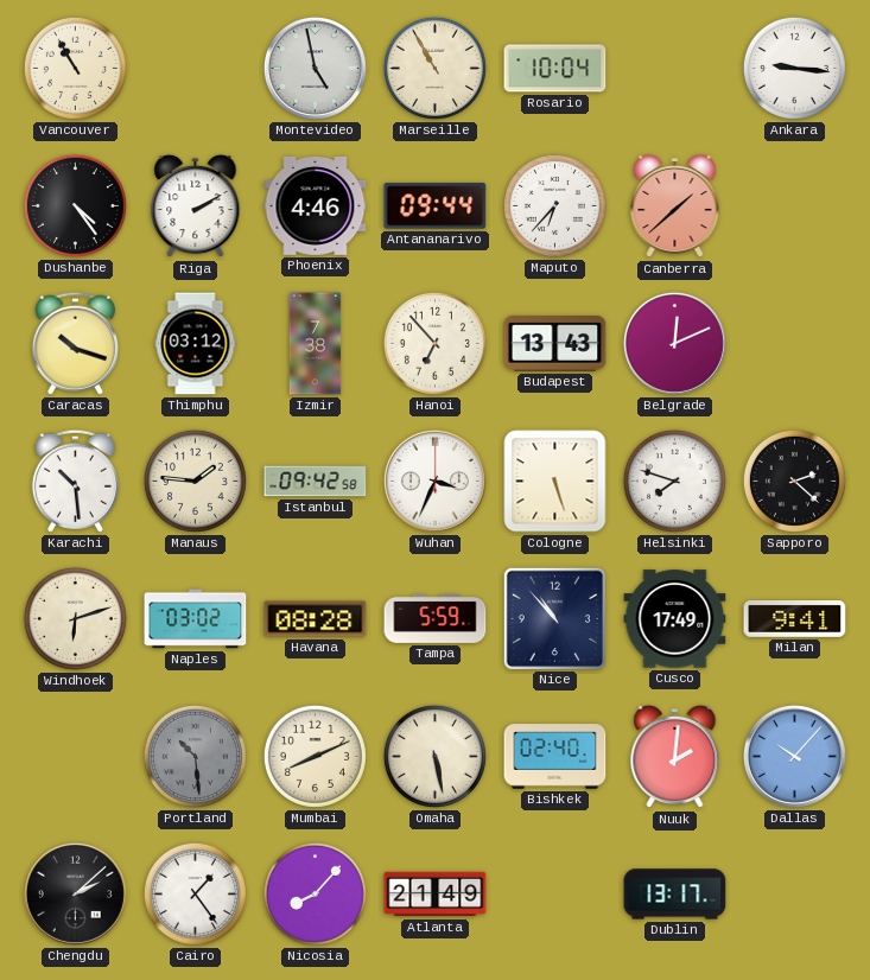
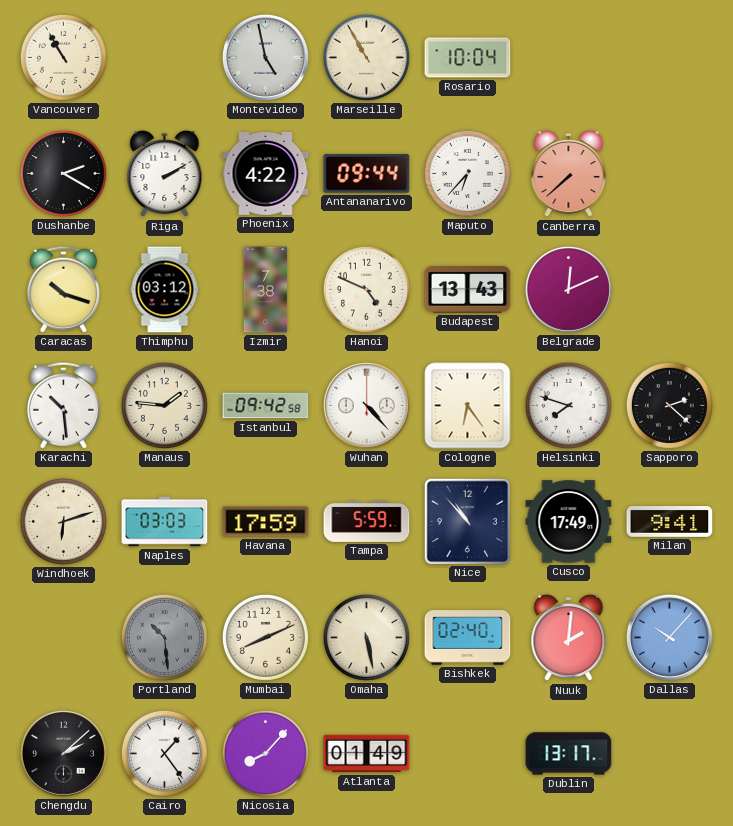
Ankara: 9:16 -> none (794, 68)
Dushanbe: 4:24 -> 2:20 (63, 173)
Phoenix: 4:46 -> 4:22 (266, 173)
Canberra: 1:38 -> 7:38 (569, 174)
Hanoi: 6:53 -> 4:49 (366, 289)
Wuhan: 3:34 -> 4:23 (366, 405)
Cologne: 5:27 -> 6:24 (468, 406)
Naples: 03:02 -> 03:03 (165, 522)
Havana: 08:28 -> 17:59 (266, 522)
Atlanta: 21:49 -> 01:49 (367, 754)
